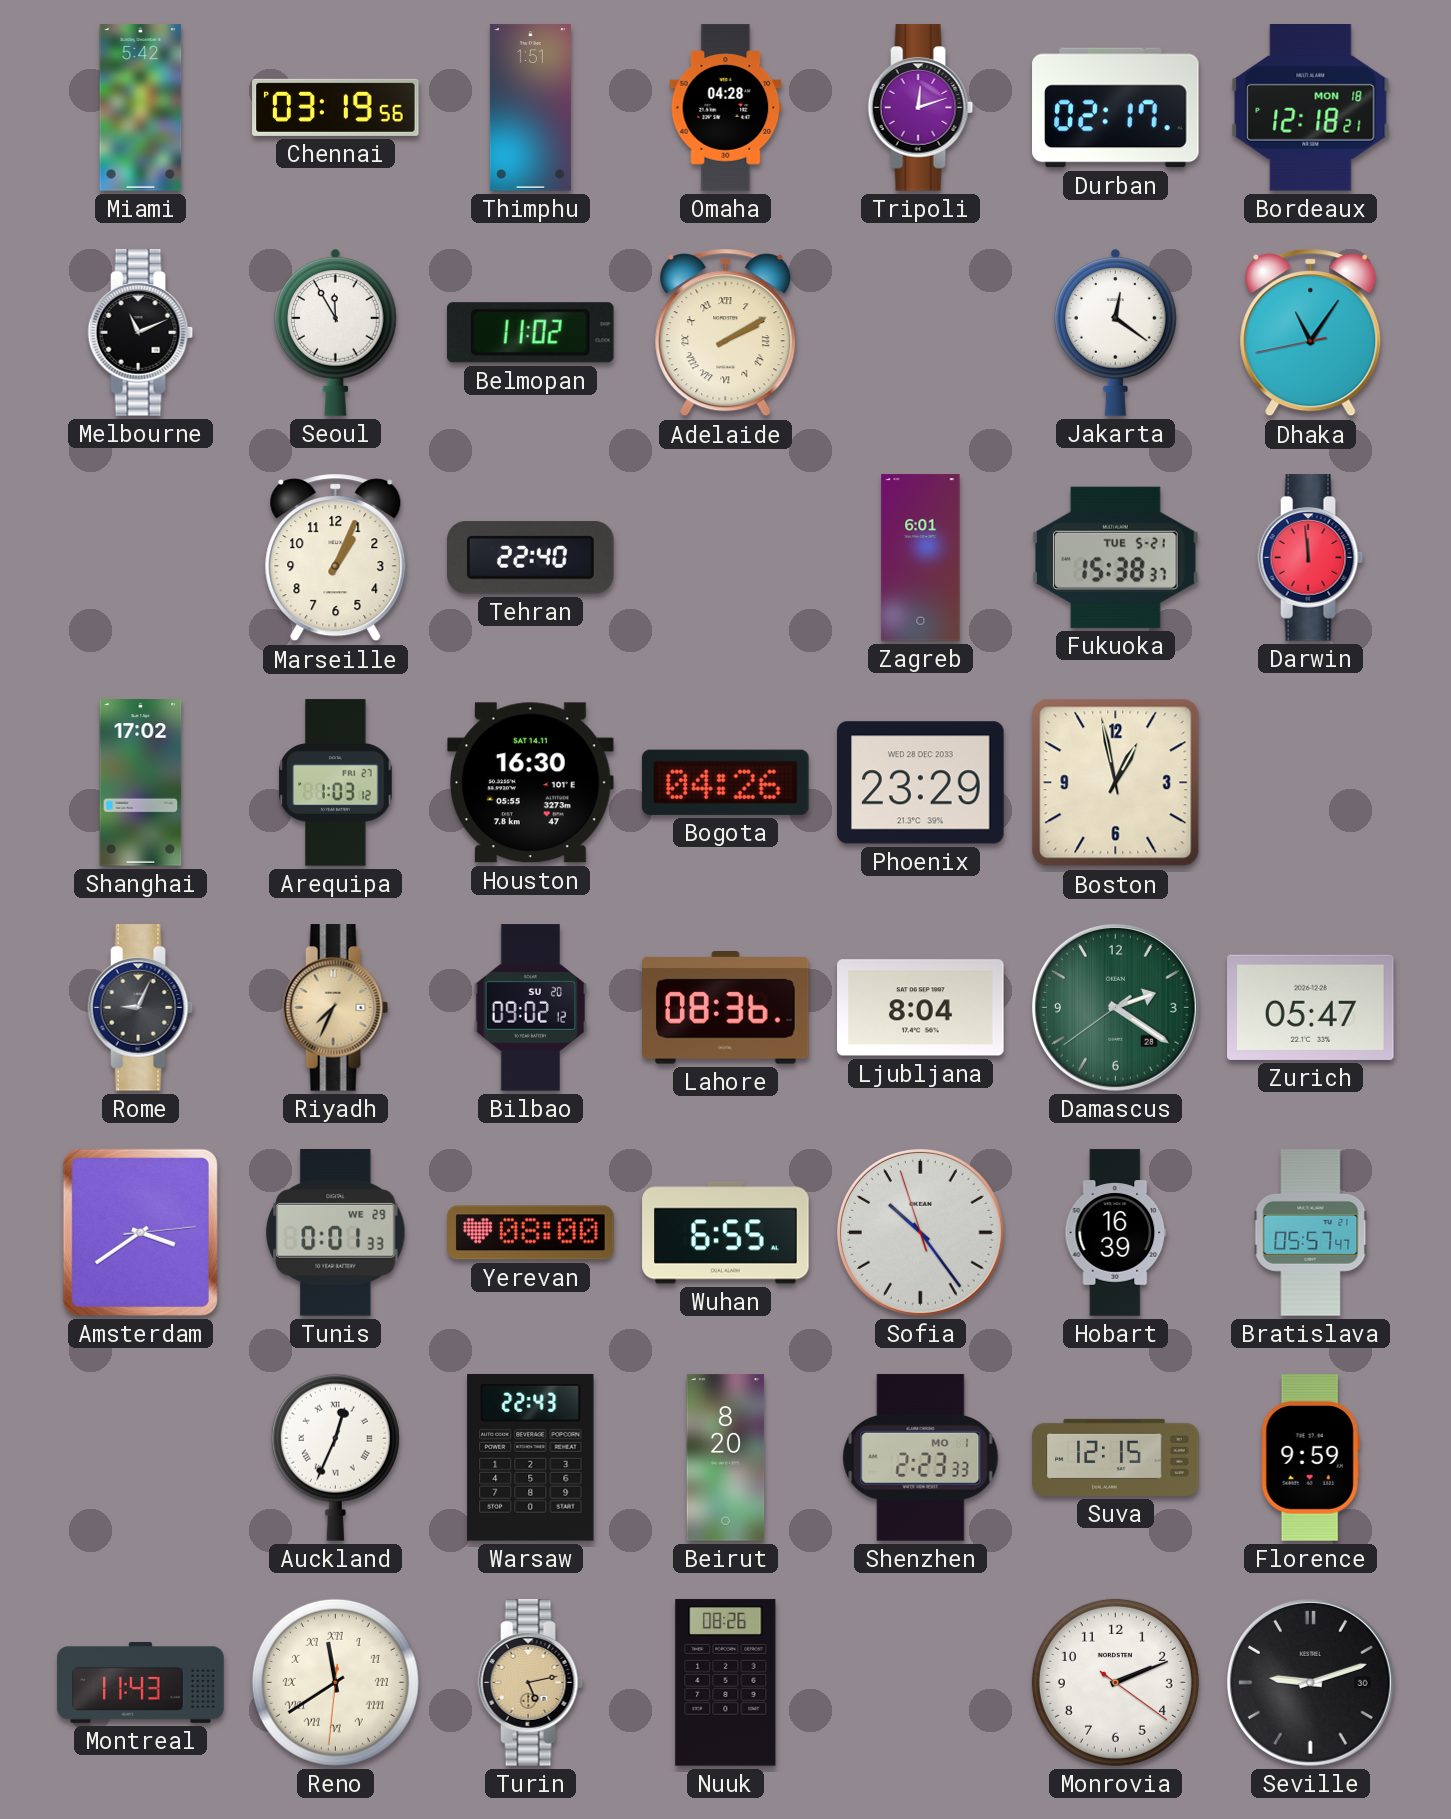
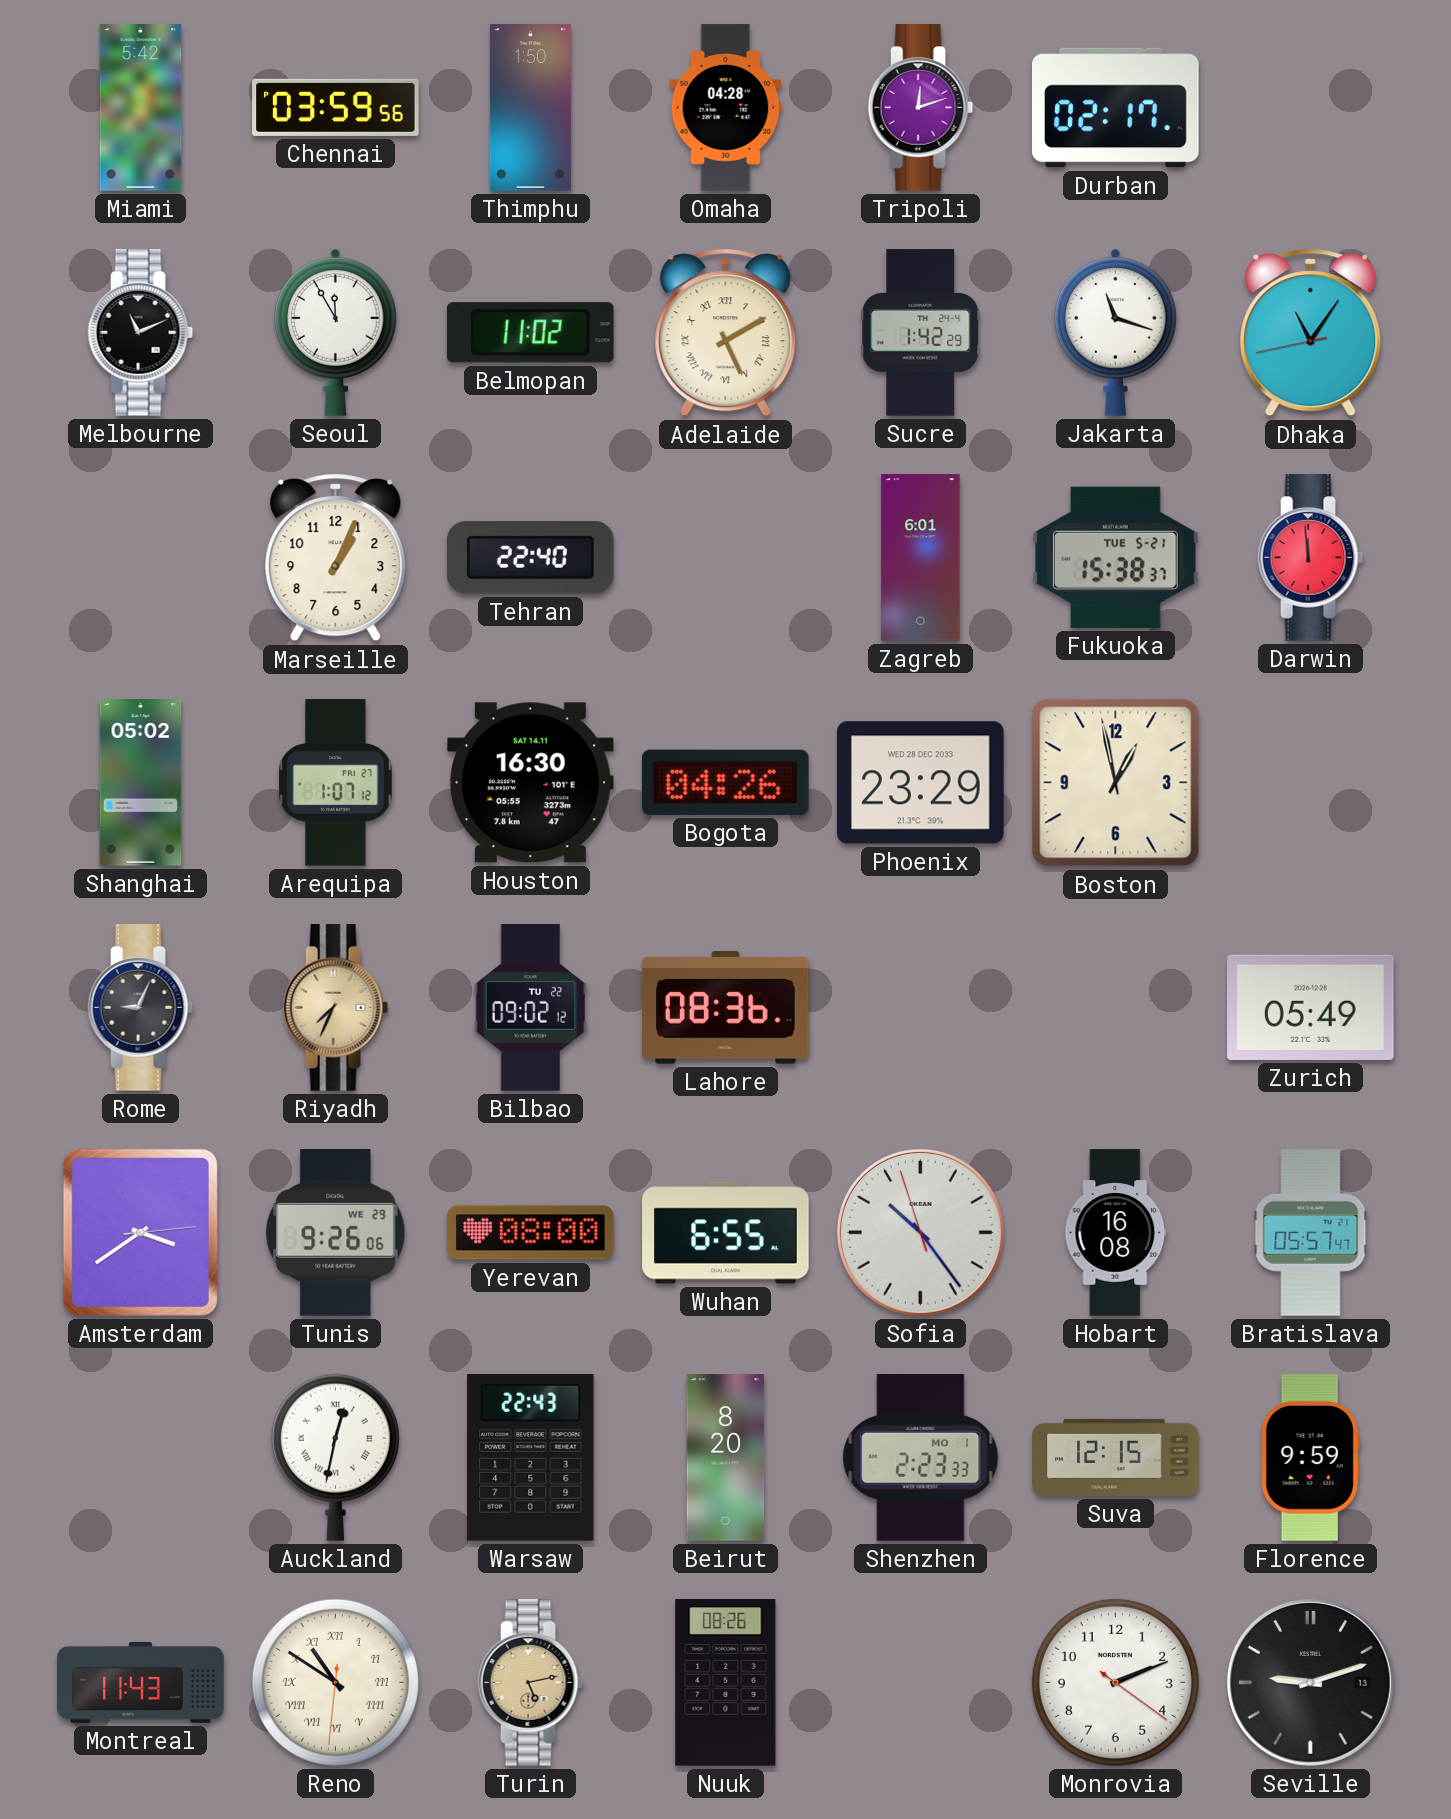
Chennai: 03:19 -> 03:59 (336, 107)
Thimphu: 1:51 -> 1:50 (530, 108)
Bordeaux: 12:18 -> none (1311, 108)
Adelaide: 2:10 -> 5:10 (726, 333)
Sucre: none -> 1:42 (921, 333)
Jakarta: 12:21 -> 11:18 (1116, 332)
Shanghai: 17:02 -> 05:02 (141, 783)
Arequipa: 1:03 -> 1:07 (336, 783)
Bilbao date: SU 20 -> TU 22 (531, 1008)
Ljubljana: 8:04 -> none (921, 1008)
Damascus: 2:20 -> none (1115, 1007)
Zurich: 05:47 -> 05:49 (1311, 1007)
Tunis: 0:01 -> 9:26 (336, 1233)
Hobart: 16:39 -> 16:08 (1116, 1233)
Auckland: 12:34 -> 12:32 (335, 1457)
Reno: 11:39 -> 10:50 (335, 1682)
Seville date: 30 -> 13 (1310, 1682)
